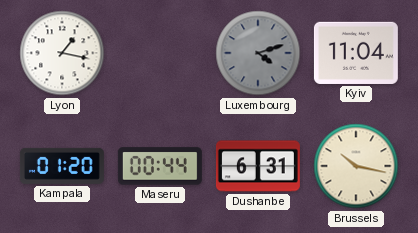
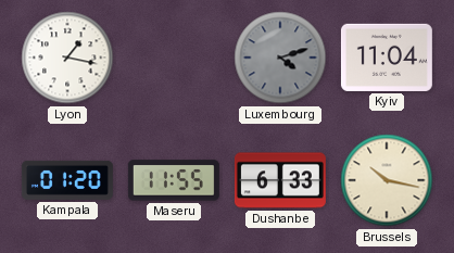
Maseru: 00:44 -> 11:55 (174, 180)
Dushanbe: 6:31 -> 6:33 (280, 180)
